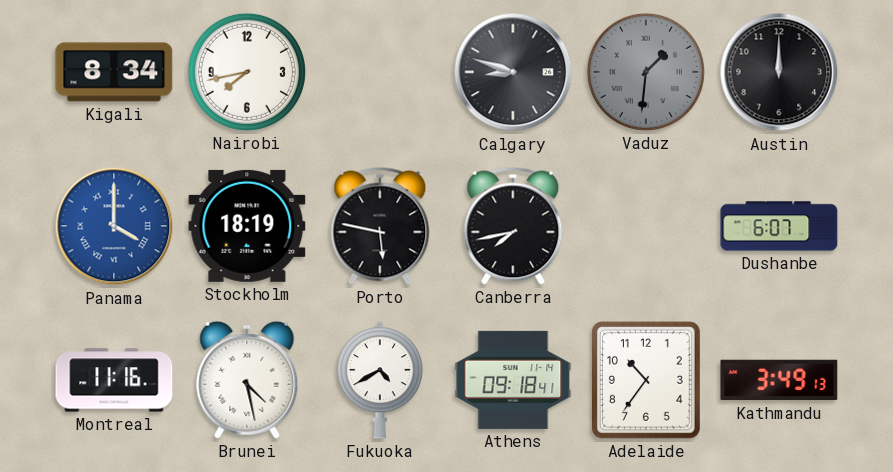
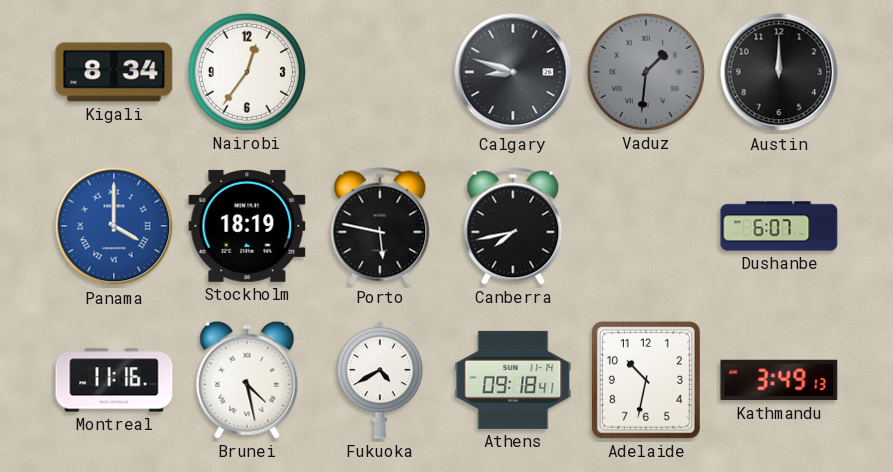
Nairobi: 7:43 -> 12:36 (247, 72)
Adelaide: 10:36 -> 10:32 (646, 380)
